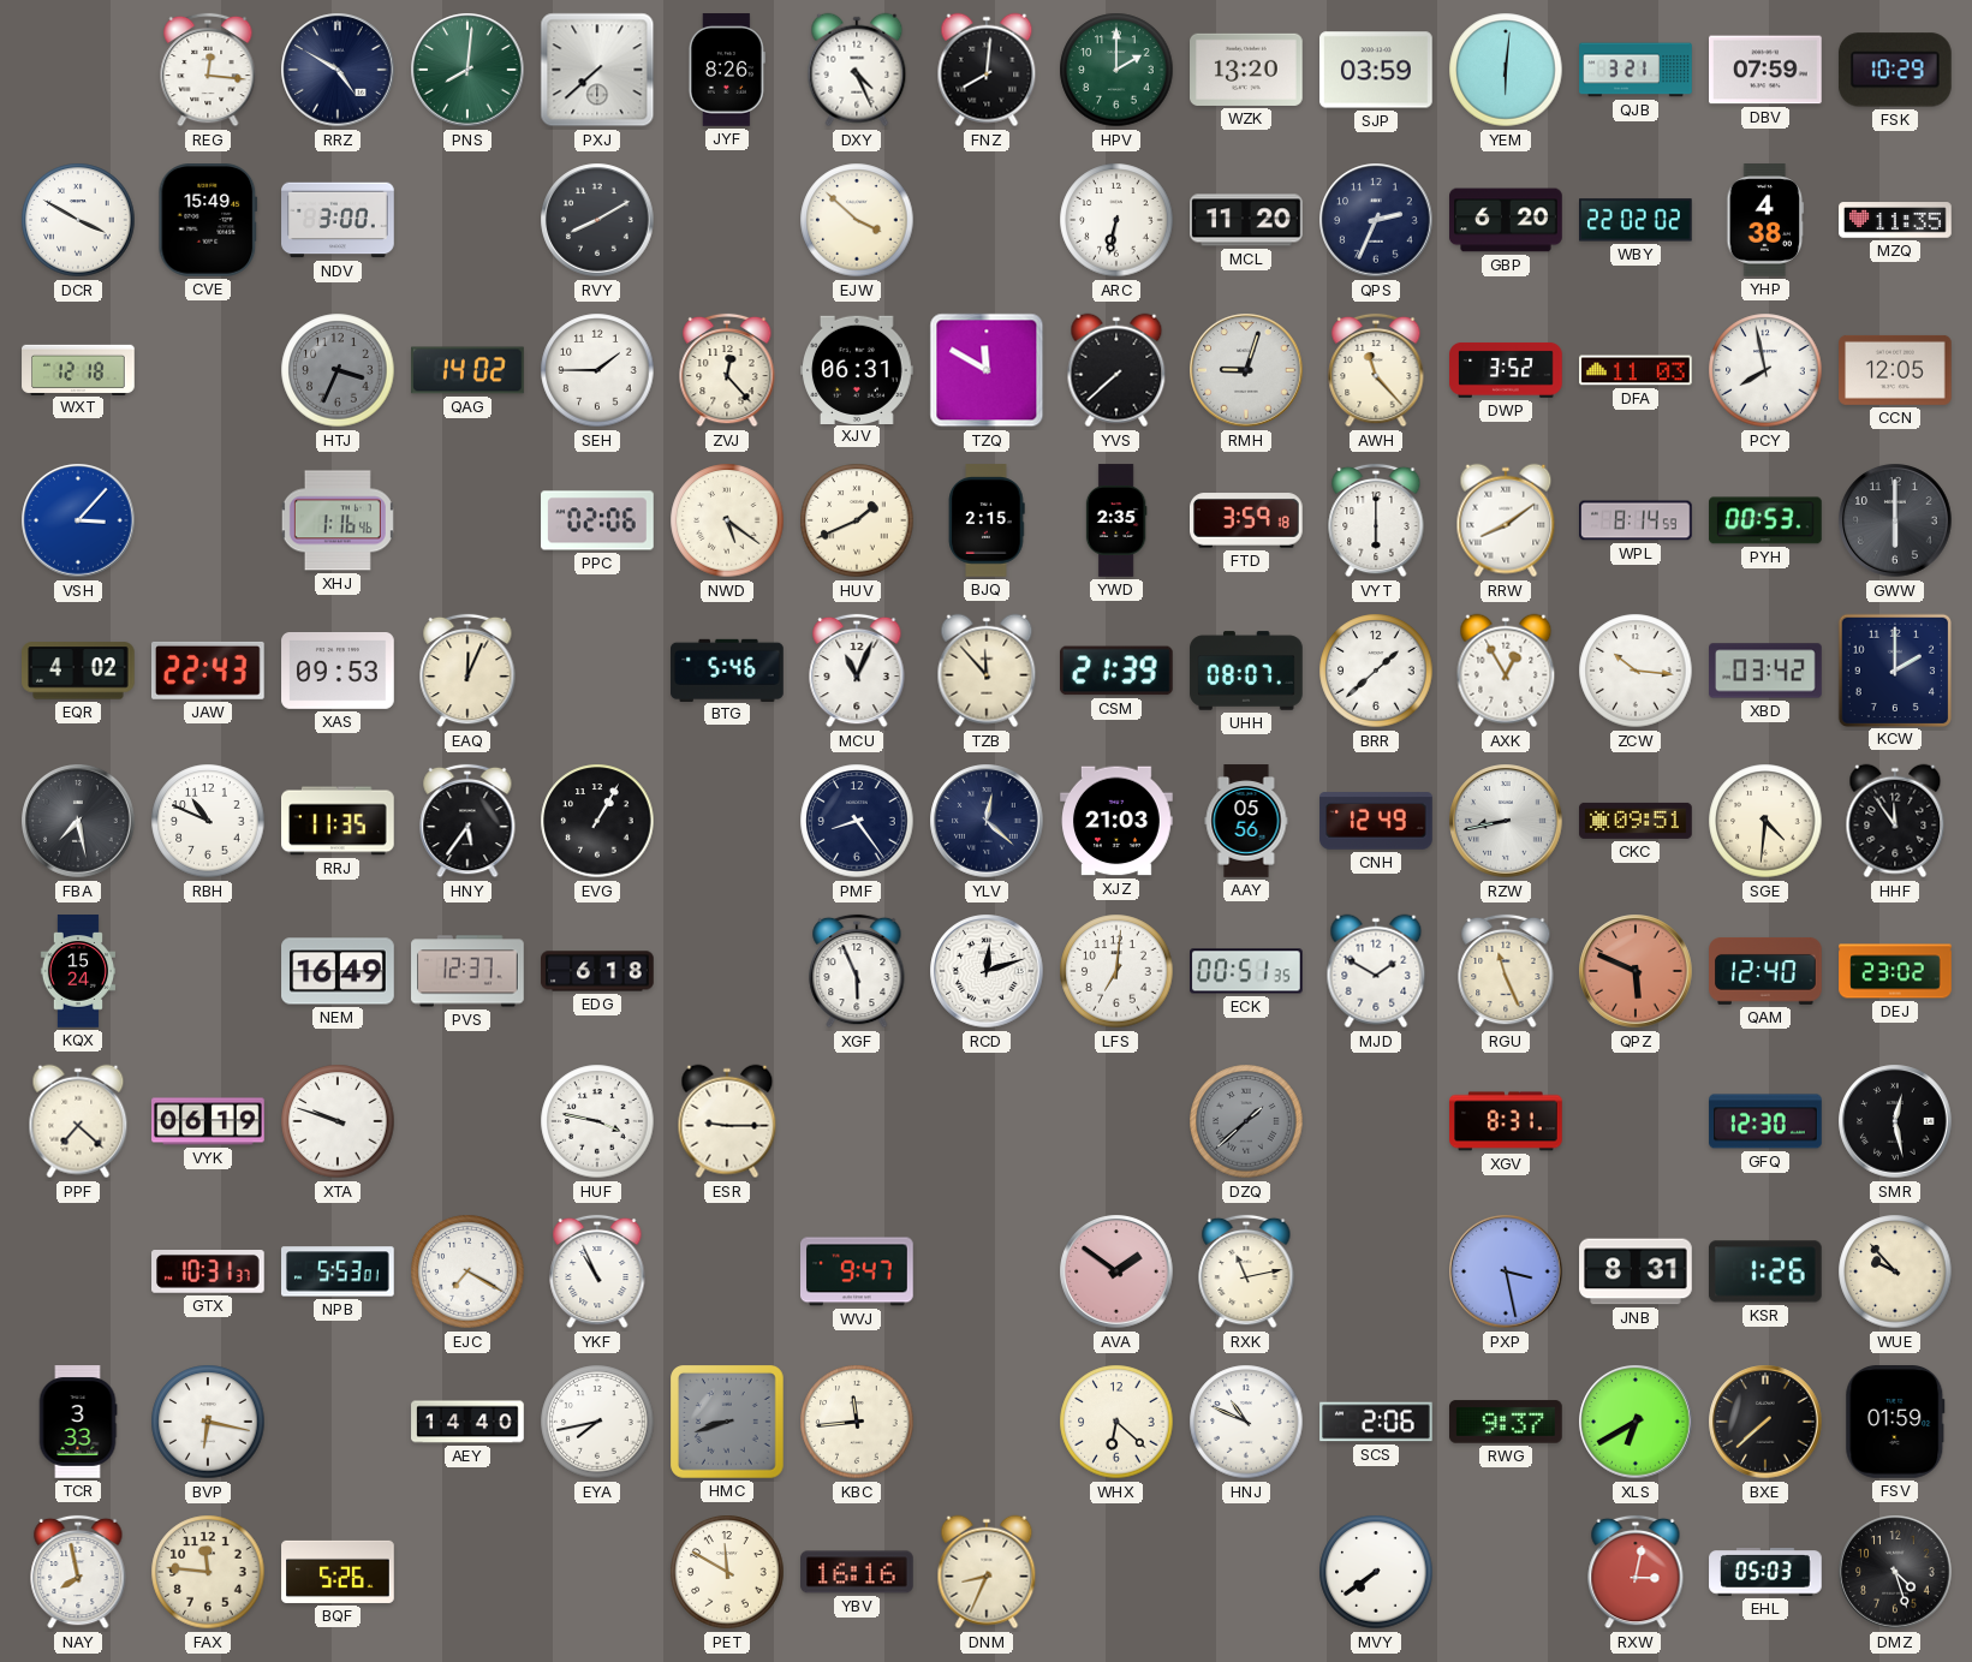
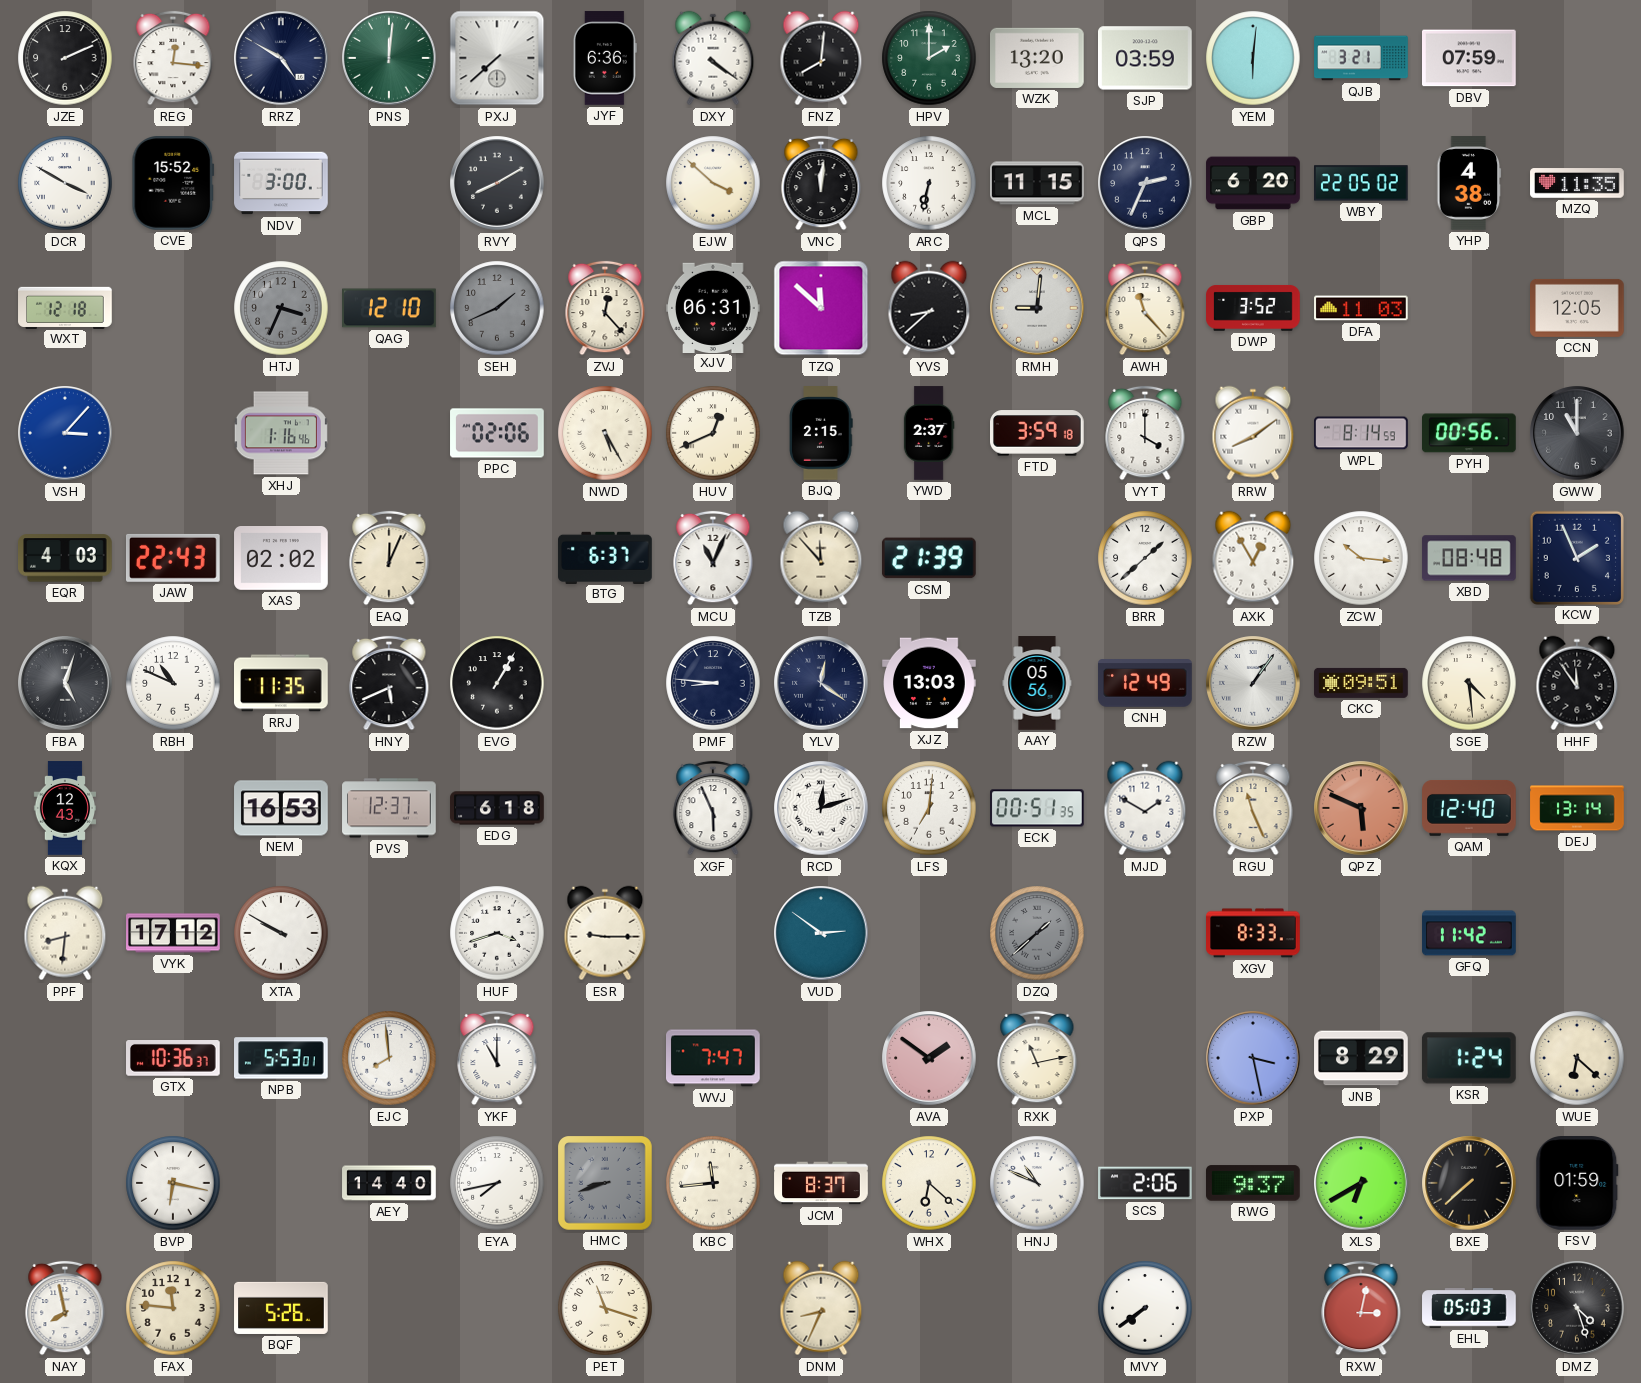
JZE: none -> 2:11 (65, 58)
PNS: 8:01 -> 12:01 (389, 58)
JYF: 8:26 -> 6:36 (605, 58)
DXY: 4:26 -> 4:21 (713, 58)
FSK: 10:29 -> none (1895, 70)
CVE: 15:49 -> 15:52 (173, 184)
VNC: none -> 12:01 (821, 183)
MCL: 11:20 -> 11:15 (1037, 183)
WBY: 22:02 -> 22:05 (1362, 183)
QAG: 14:02 -> 12:10 (389, 308)
SEH: 1:45 -> 1:41 (497, 308)
SEH dial: white -> grey (497, 308)
TZQ: 11:50 -> 11:52 (821, 308)
YVS: 7:38 -> 8:38 (929, 308)
RMH: 9:03 -> 9:01 (1037, 308)
PCY: 7:58 -> none (1765, 370)
NWD: 5:21 -> 5:25 (605, 433)
HUV: 1:41 -> 12:41 (713, 433)
YWD: 2:35 -> 2:37 (929, 433)
VYT: 6:00 -> 4:00 (1145, 433)
PYH: 00:53 -> 00:56 (1470, 433)
GWW: 6:00 -> 11:00 (1577, 433)
EQR: 4:02 -> 4:03 (66, 558)
XAS: 09:53 -> 02:02 (281, 559)
BTG: 5:46 -> 6:37 (605, 557)
UHH: 08:07 -> none (1246, 671)
XBD: 03:42 -> 08:48 (1469, 558)
KCW: 2:00 -> 1:56 (1576, 557)
FBA: 7:28 -> 5:03 (65, 683)
HNY: 5:36 -> 5:41 (389, 683)
PMF: 8:24 -> 8:46 (713, 683)
YLV: 12:22 -> 12:21 (821, 683)
XJZ: 21:03 -> 13:03 (929, 683)
RZW: 8:43 -> 1:06 (1253, 683)
SGE: 4:31 -> 4:29 (1469, 683)
KQX: 15:24 -> 12:43 (64, 808)
NEM: 16:49 -> 16:53 (281, 808)
DEJ: 23:02 -> 13:14 (1577, 808)
PPF: 7:22 -> 8:31 (65, 933)
VYK: 06:19 -> 17:12 (173, 933)
XTA: 9:48 -> 9:50 (281, 933)
HUF: 3:47 -> 3:42 (497, 933)
VUD: none -> 2:51 (821, 933)
XGV: 8:31 -> 8:33 (1253, 933)
GFQ: 12:30 -> 11:42 (1469, 933)
SMR: 12:28 -> none (1895, 1121)
GTX: 10:31 -> 10:36 (174, 1059)
EJC: 7:20 -> 7:59 (389, 1058)
YKF: 10:56 -> 11:00 (497, 1058)
WVJ: 9:47 -> 7:47 (713, 1058)
JNB: 8:31 -> 8:29 (1361, 1058)
KSR: 1:26 -> 1:24 (1469, 1058)
WUE: 9:53 -> 6:22 (1577, 1058)
TCR: 3:33 -> none (78, 1422)
JCM: none -> 8:37 (821, 1183)
PET: 11:50 -> 11:18 (605, 1308)
YBV: 16:16 -> none (857, 1572)
